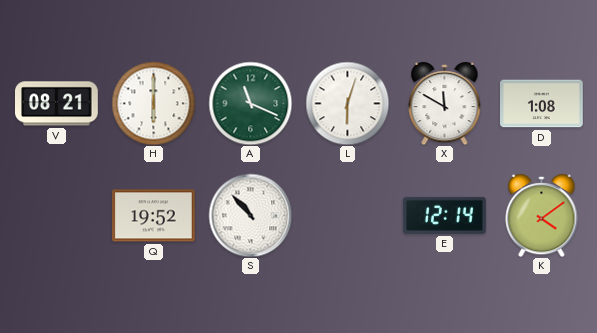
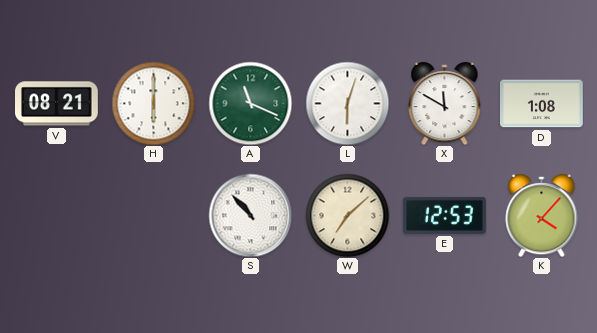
Q: 19:52 -> none (154, 216)
W: none -> 7:08 (347, 215)
E: 12:14 -> 12:53 (445, 215)
K: 4:09 -> 4:07 (542, 215)
